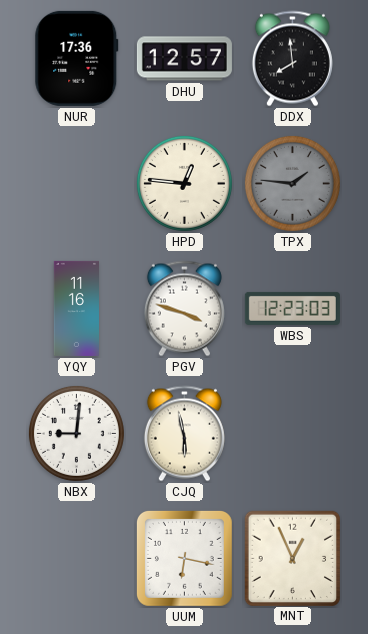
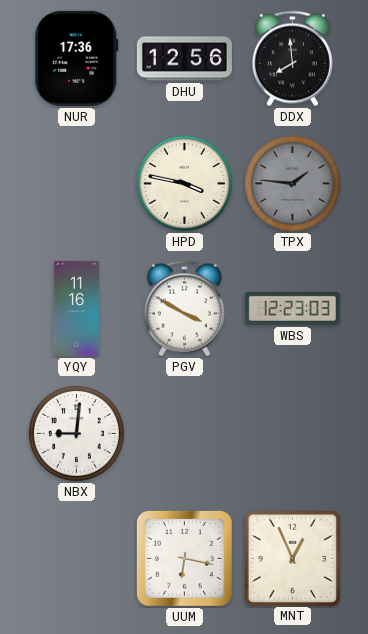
DHU: 12:57 -> 12:56 (184, 59)
HPD: 12:46 -> 3:47 (184, 183)
PGV: 3:48 -> 3:50 (184, 309)
CJQ: 5:58 -> none (184, 434)
